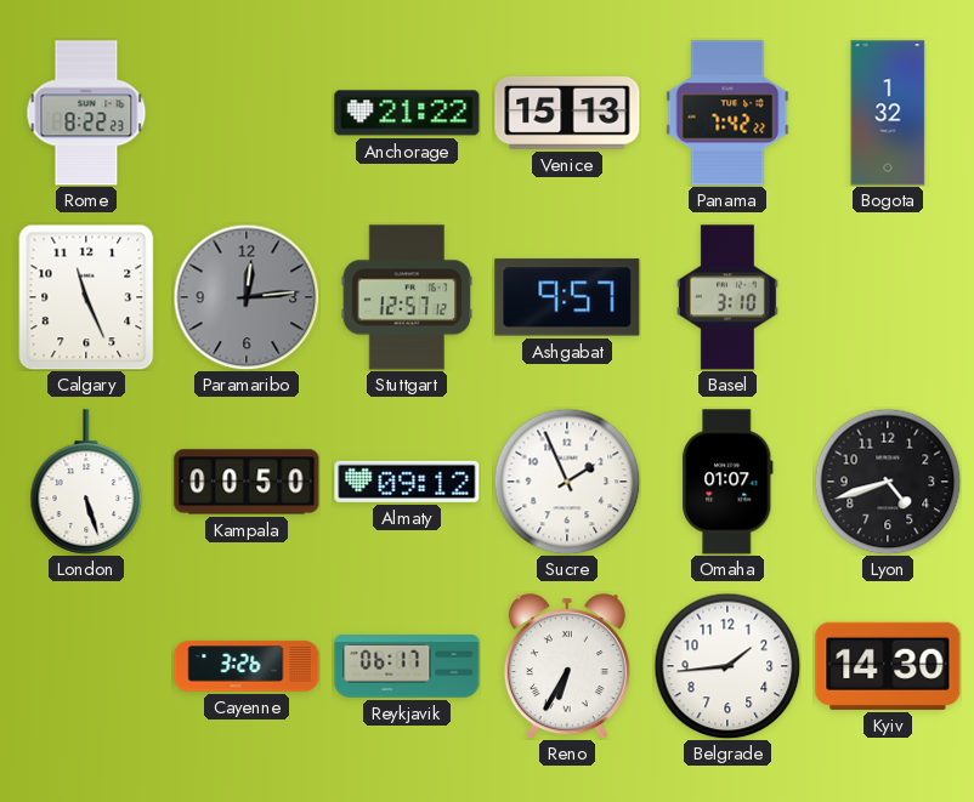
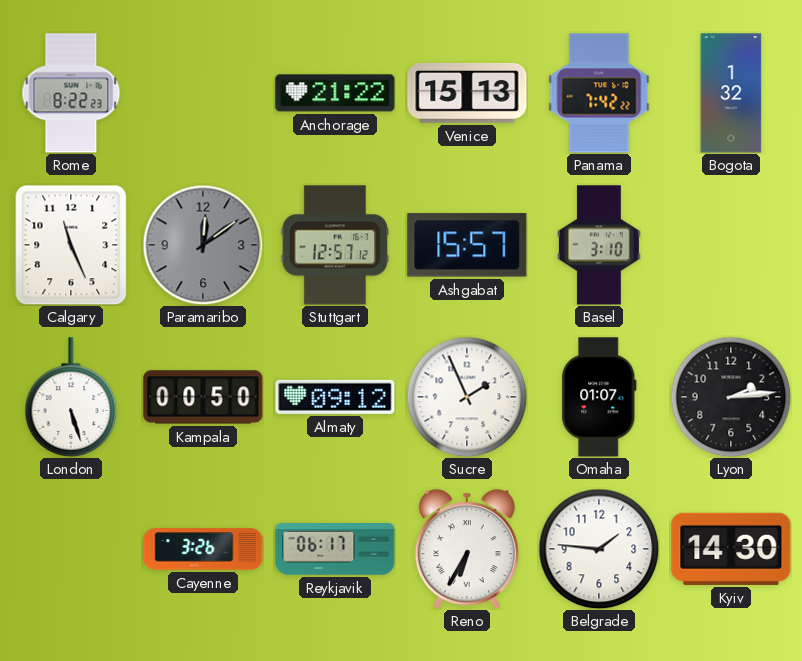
Paramaribo: 12:14 -> 12:09 (203, 245)
Ashgabat: 9:57 -> 15:57 (467, 245)
Lyon: 4:42 -> 2:14 (731, 397)
Belgrade: 1:44 -> 1:46 (599, 549)
